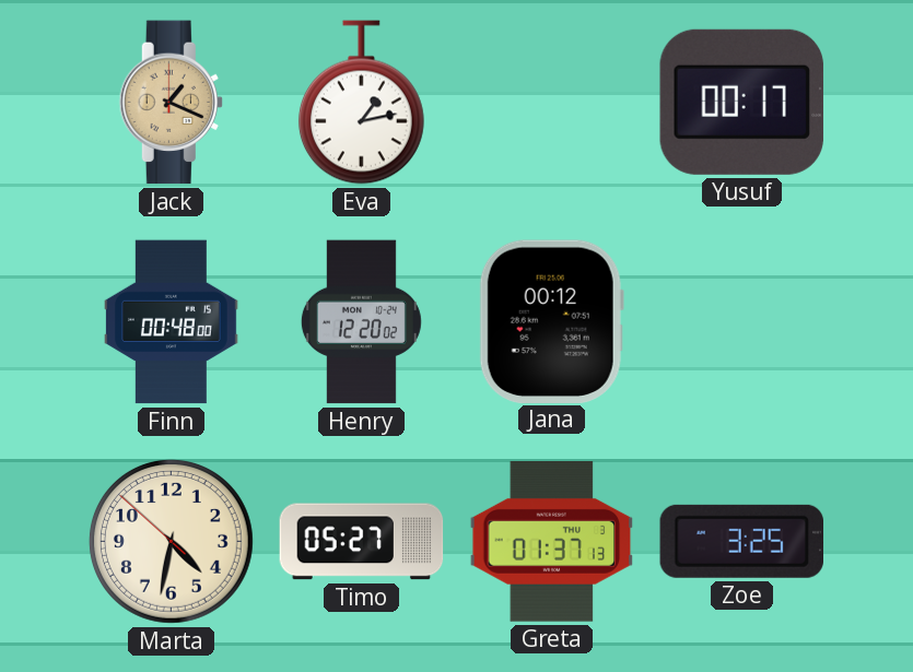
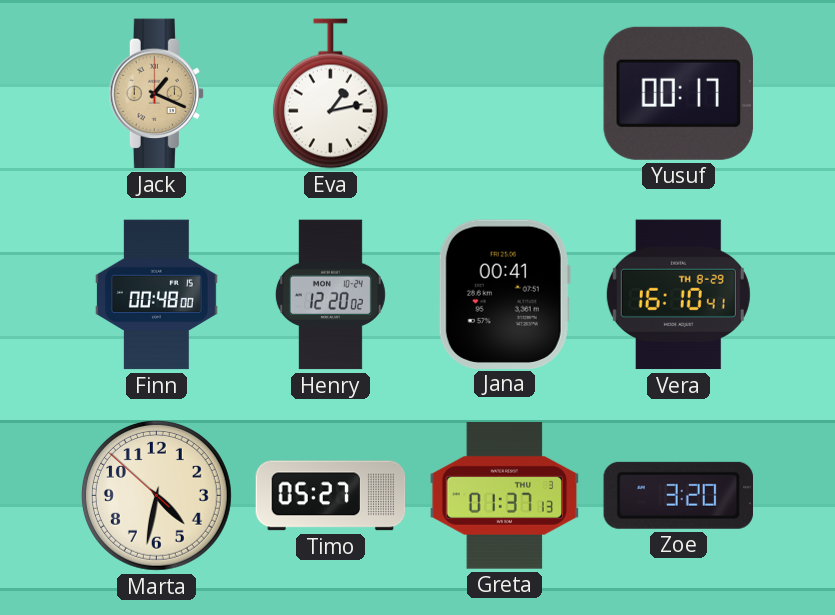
Jana: 00:12 -> 00:41 (504, 294)
Vera: none -> 16:10 (678, 295)
Zoe: 3:25 -> 3:20 (678, 495)
